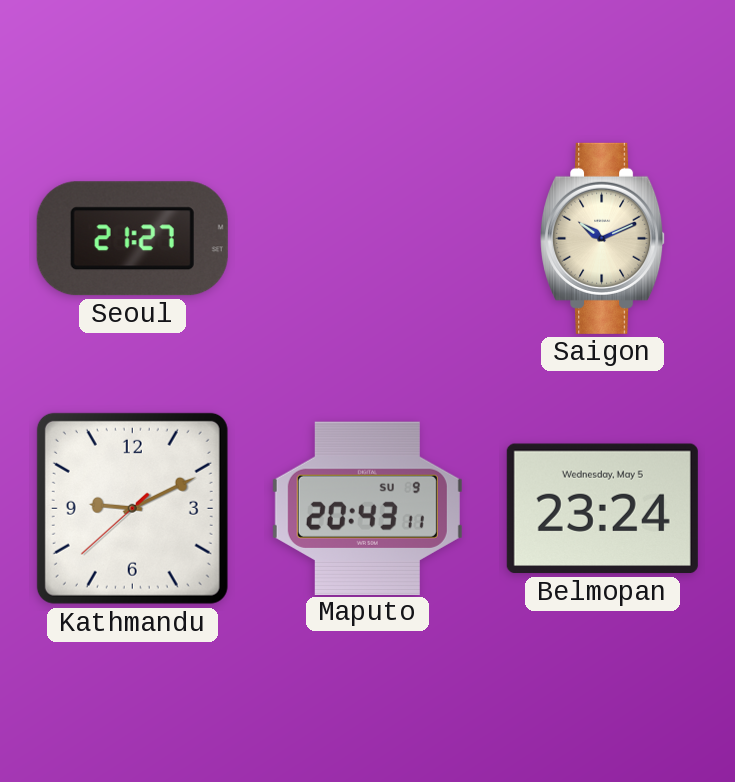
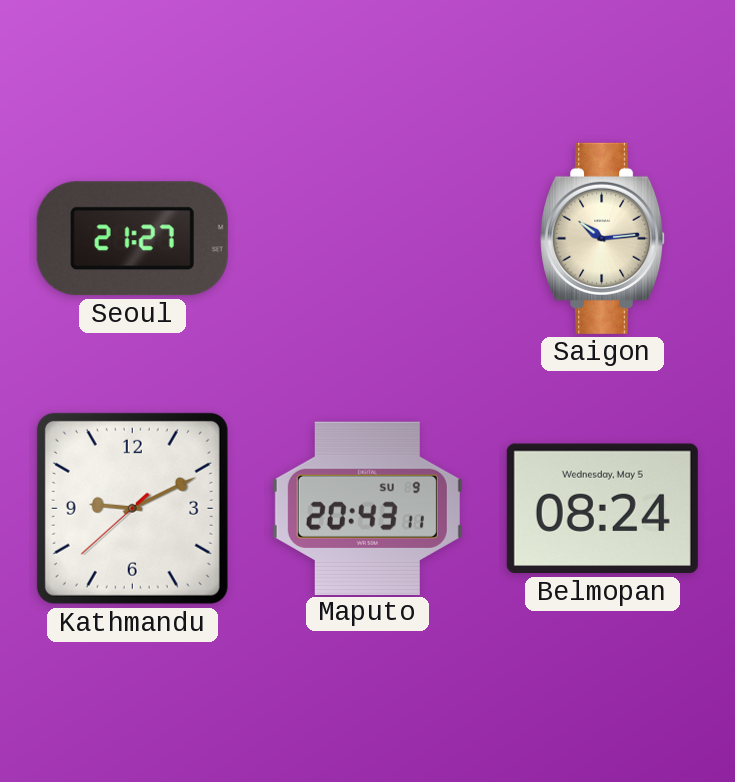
Saigon: 10:11 -> 10:14 (603, 238)
Belmopan: 23:24 -> 08:24 (602, 509)
